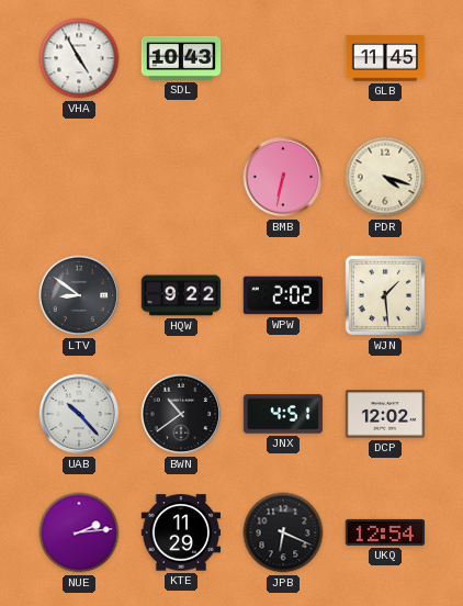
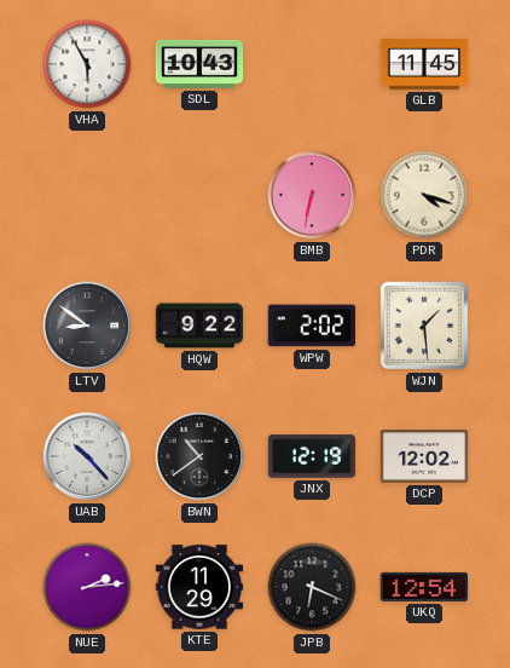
VHA: 4:55 -> 5:55 (87, 64)
JNX: 4:51 -> 12:19 (312, 456)
